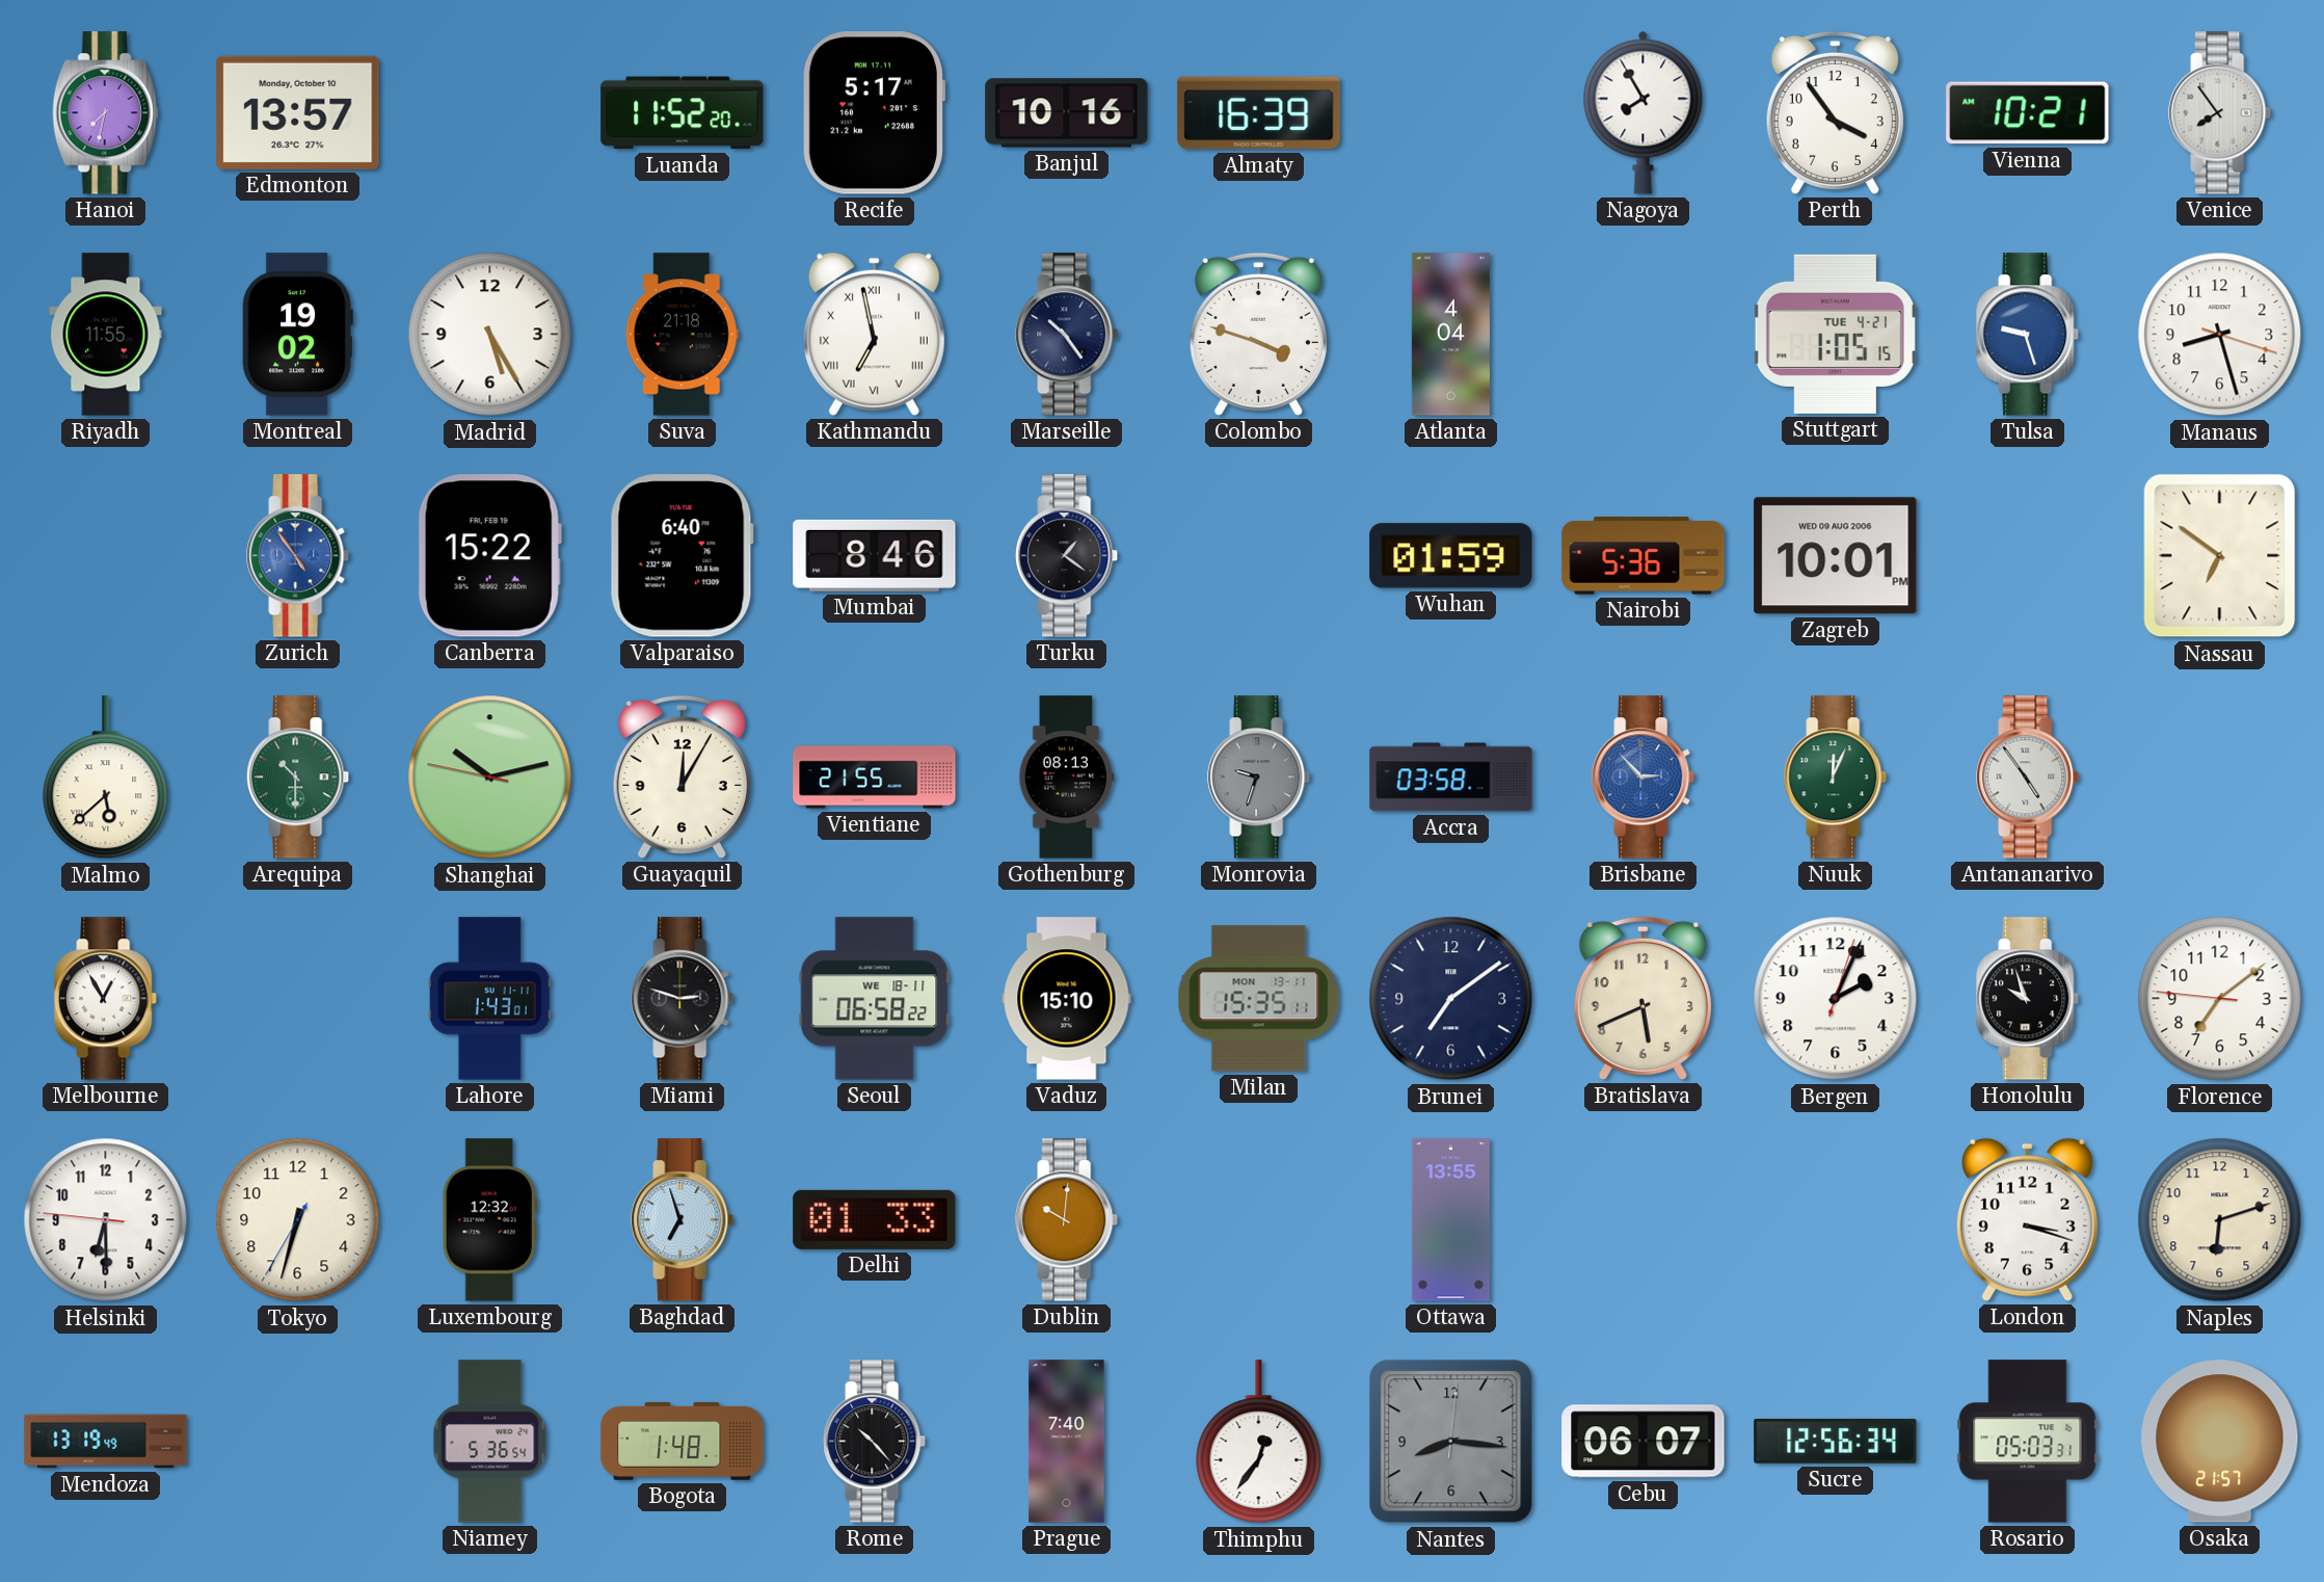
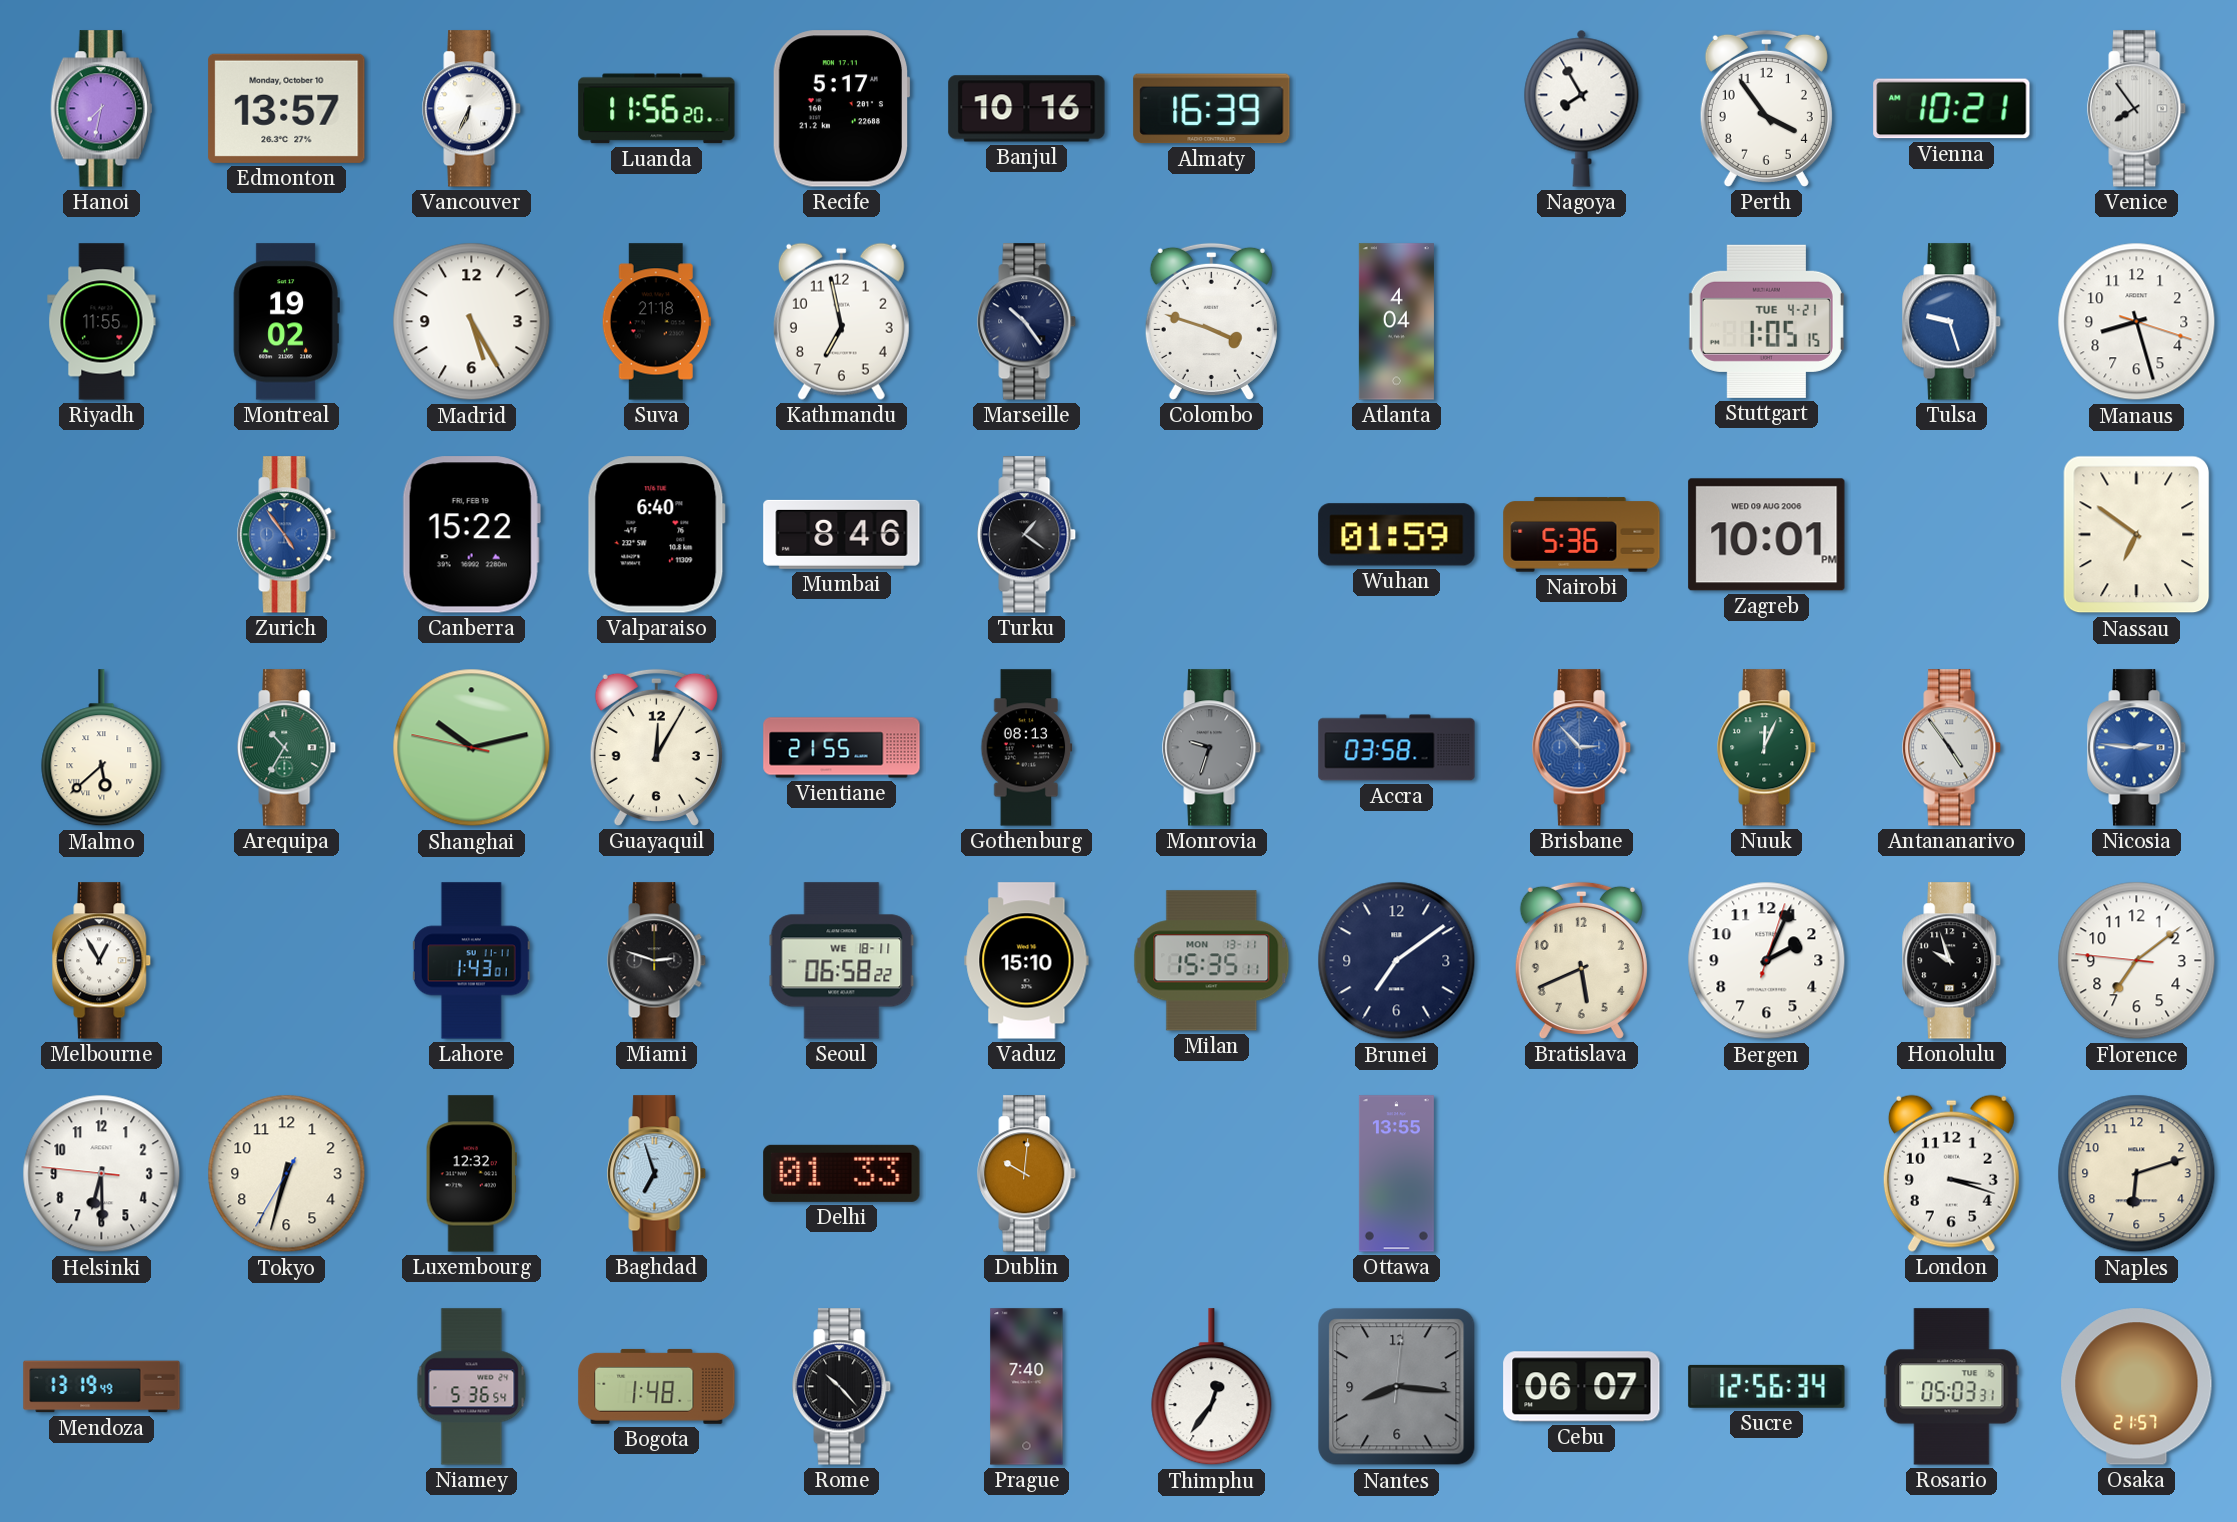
Vancouver: none -> 6:34 (472, 109)
Luanda: 11:52 -> 11:56 (657, 109)
Kathmandu numerals: Roman -> Arabic (841, 321)
Arequipa: 10:30 -> 10:35 (287, 748)
Nicosia: none -> 2:46 (2137, 748)
